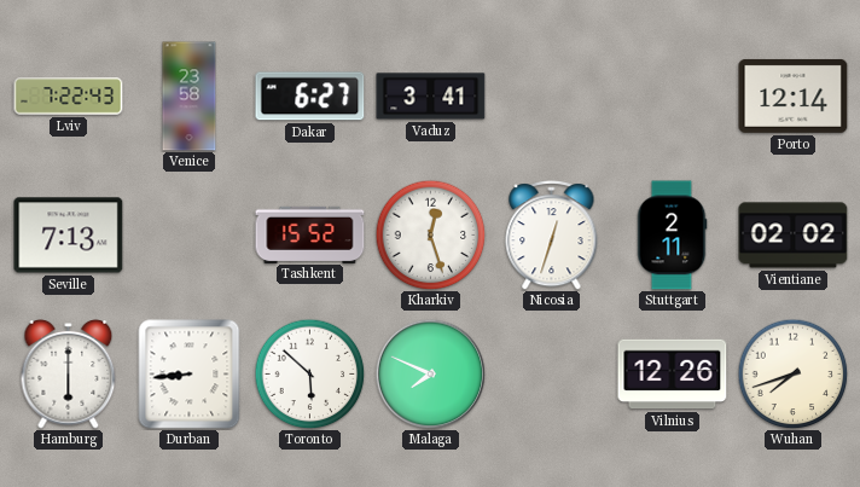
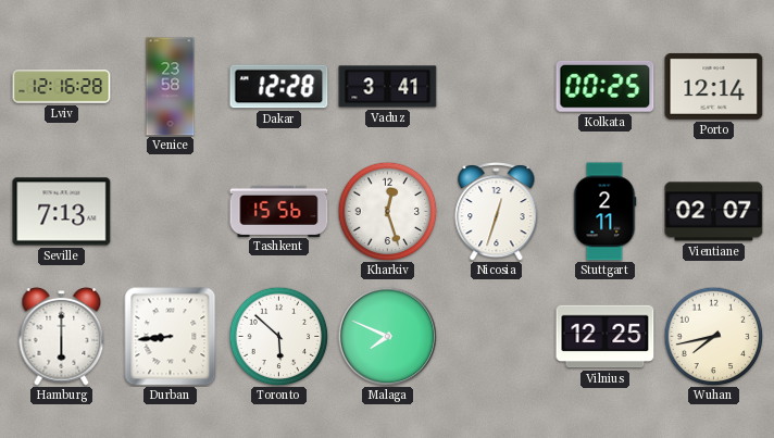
Lviv: 7:22 -> 12:16 (62, 87)
Dakar: 6:27 -> 12:28 (279, 87)
Kolkata: none -> 00:25 (606, 86)
Tashkent: 15:52 -> 15:56 (279, 211)
Vientiane: 02:02 -> 02:07 (714, 212)
Vilnius: 12:26 -> 12:25 (606, 337)
Wuhan: 7:42 -> 7:43 (713, 336)
